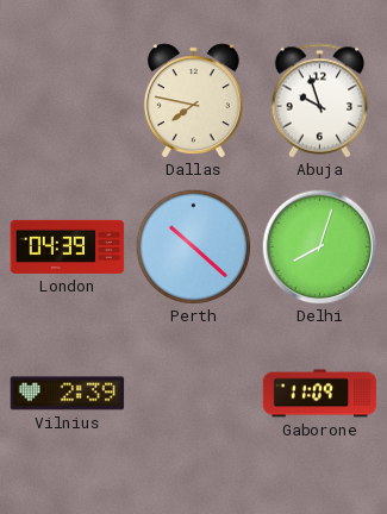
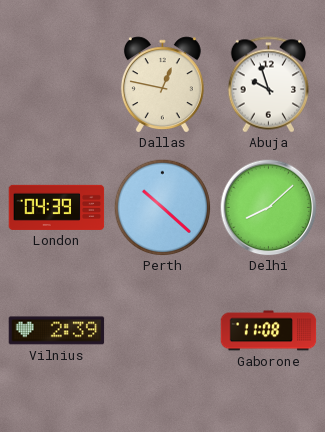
Dallas: 7:47 -> 12:47 (162, 85)
Delhi: 8:03 -> 8:08 (269, 208)
Gaborone: 11:09 -> 11:08 (269, 331)
